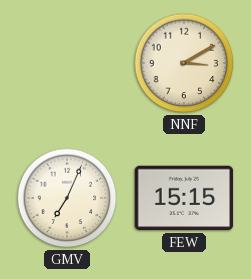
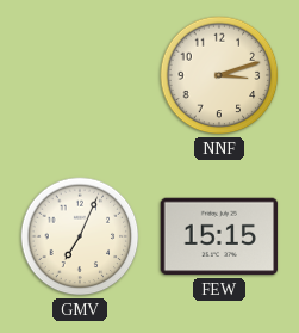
NNF: 3:10 -> 3:12 (219, 75)
